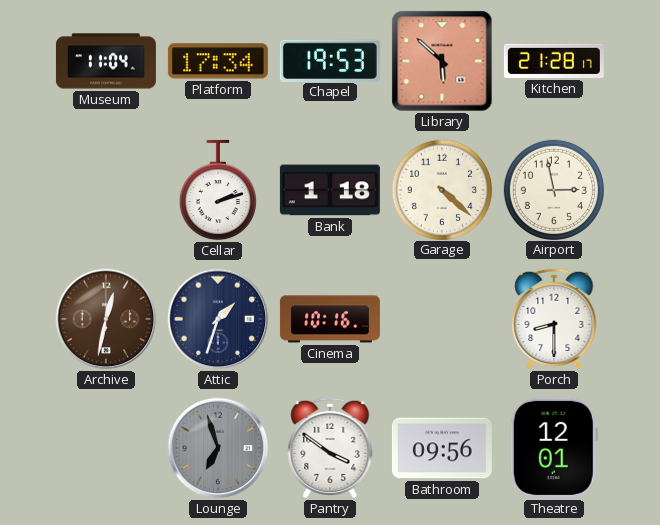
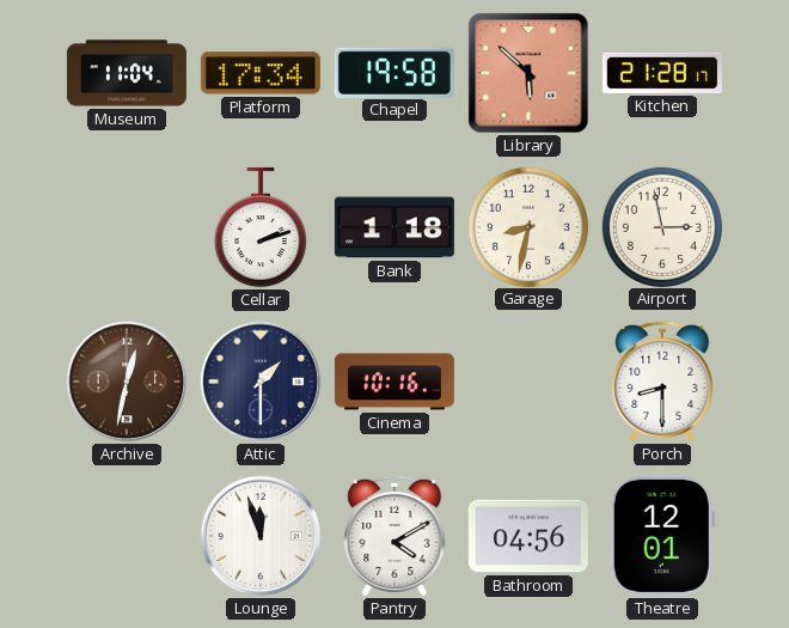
Chapel: 19:53 -> 19:58 (395, 72)
Garage: 4:22 -> 8:32 (527, 226)
Attic: 1:33 -> 1:30 (261, 382)
Lounge: 6:57 -> 11:57 (261, 536)
Lounge dial: grey -> white (261, 536)
Pantry: 3:51 -> 4:10 (395, 536)
Bathroom: 09:56 -> 04:56 (528, 536)
